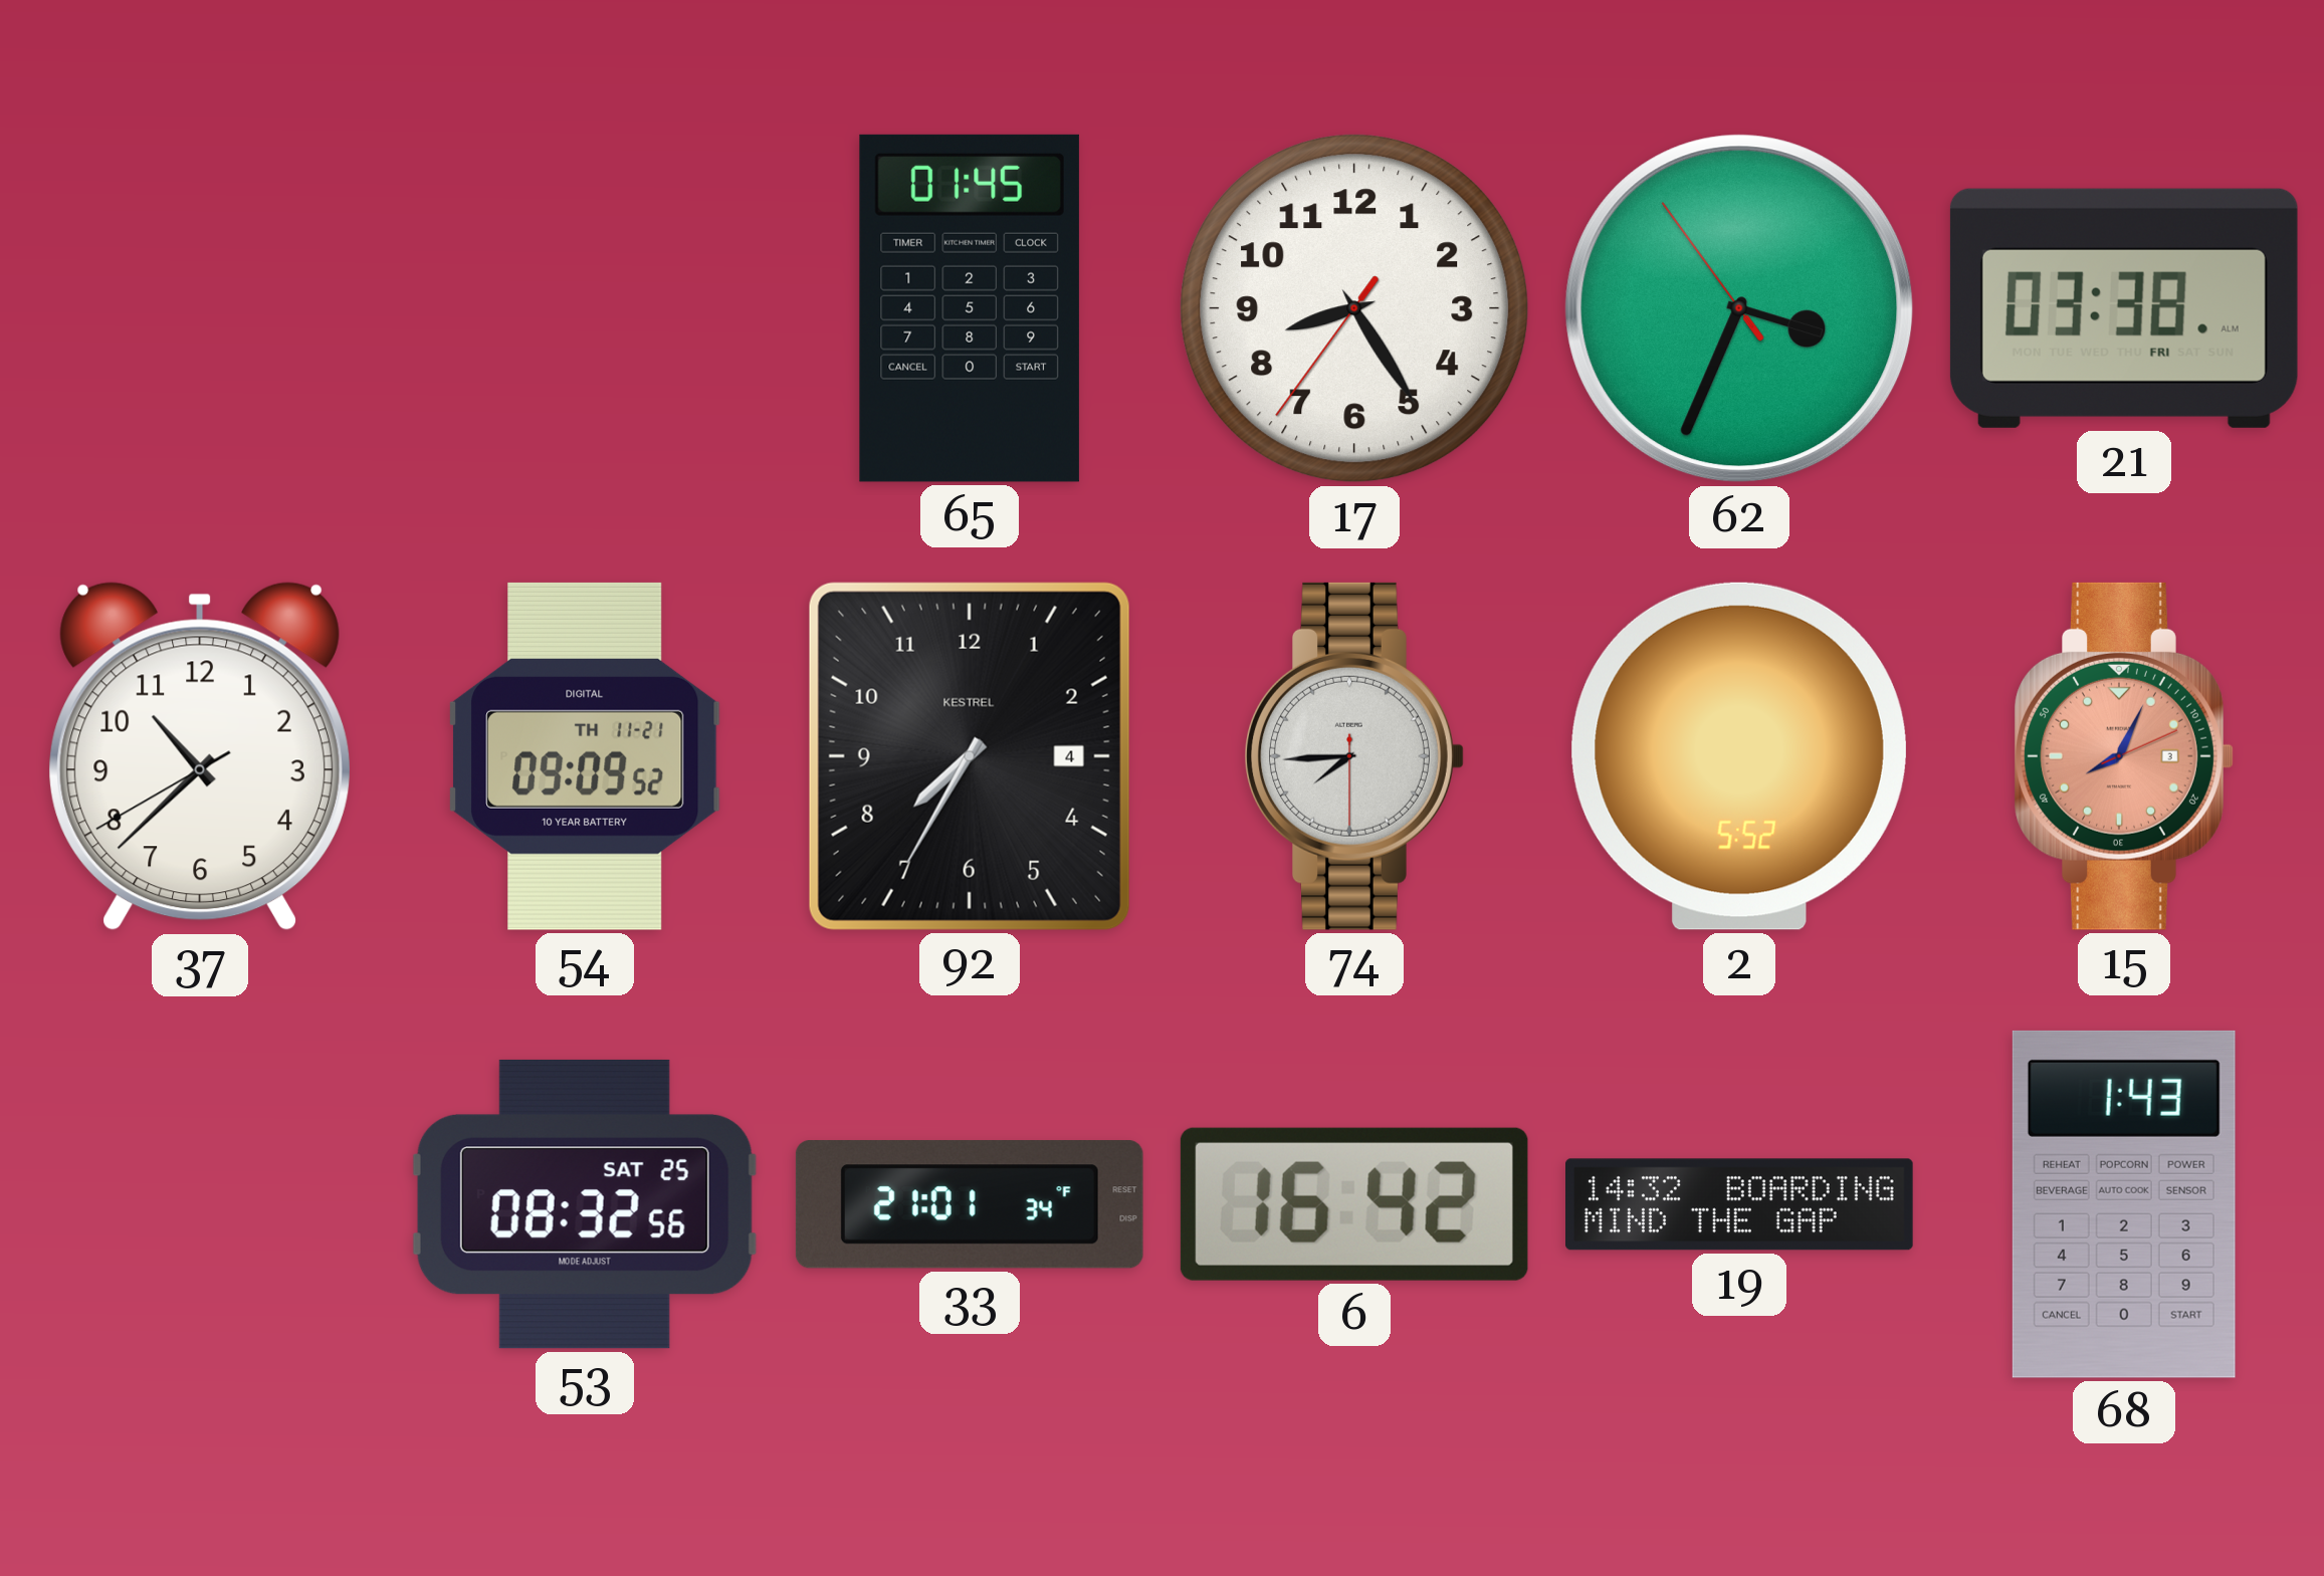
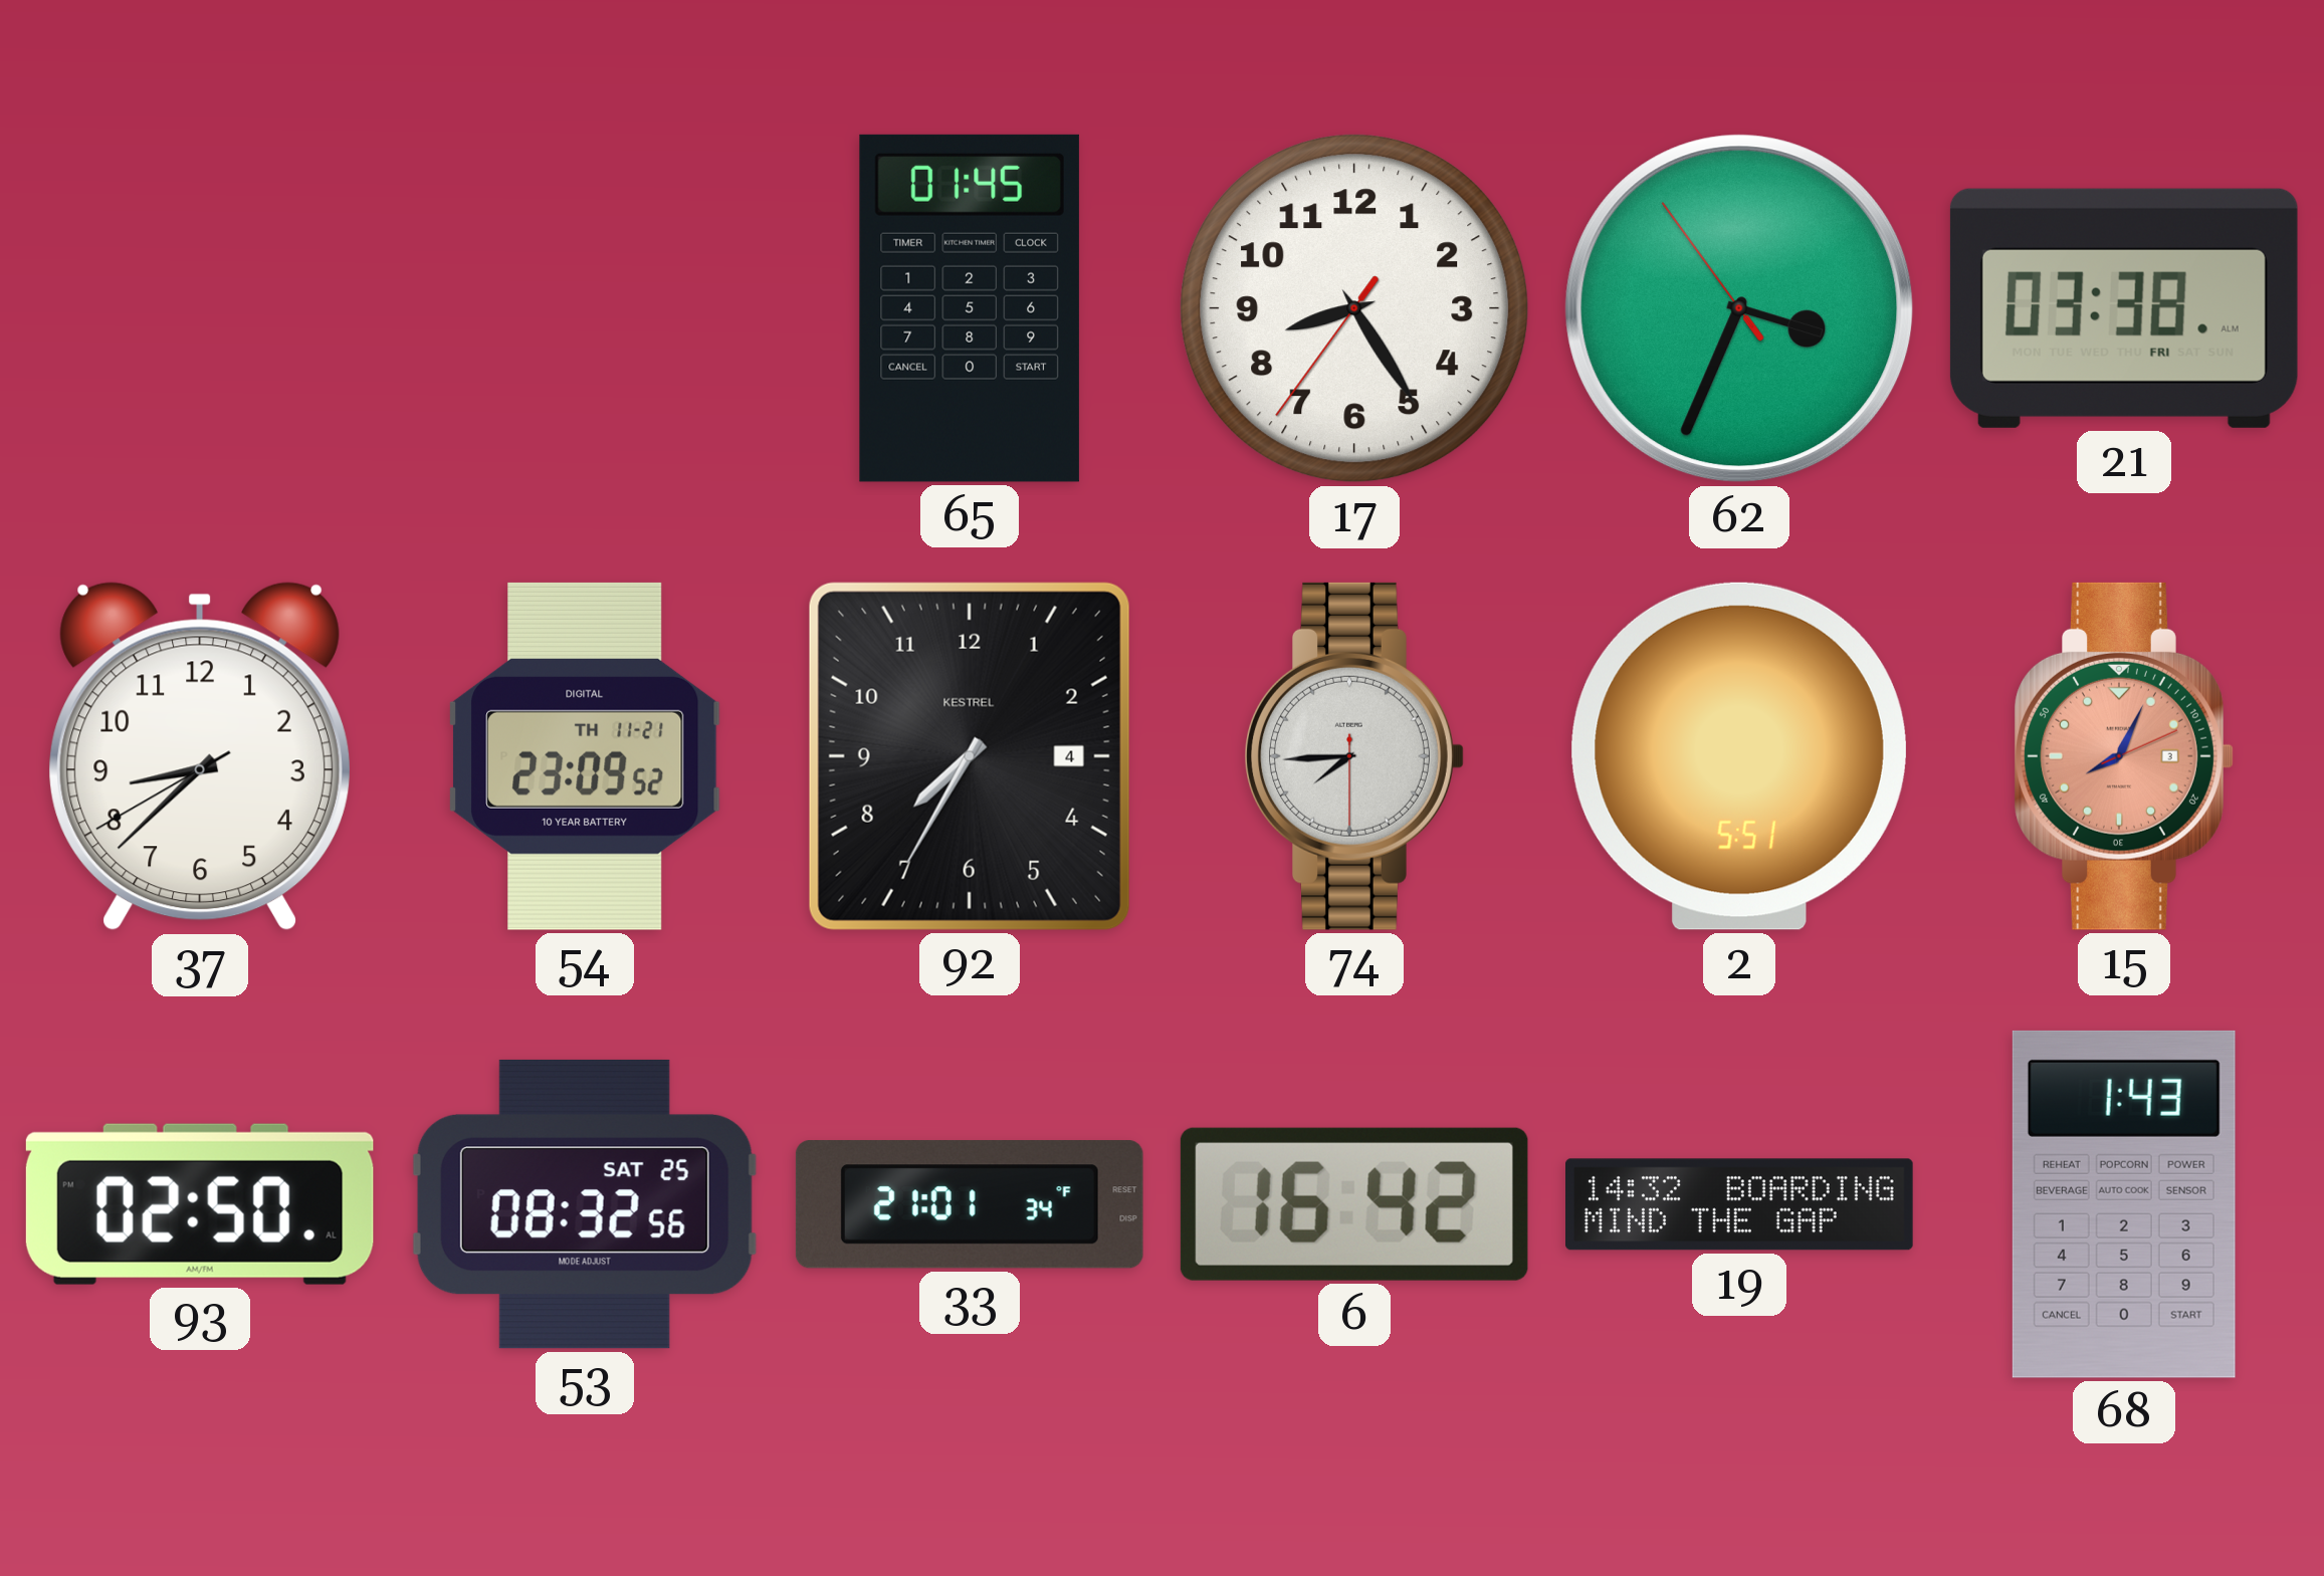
37: 10:37 -> 8:37 (200, 756)
54: 09:09 -> 23:09 (586, 756)
2: 5:52 -> 5:51 (1739, 756)
93: none -> 02:50 (200, 1204)
